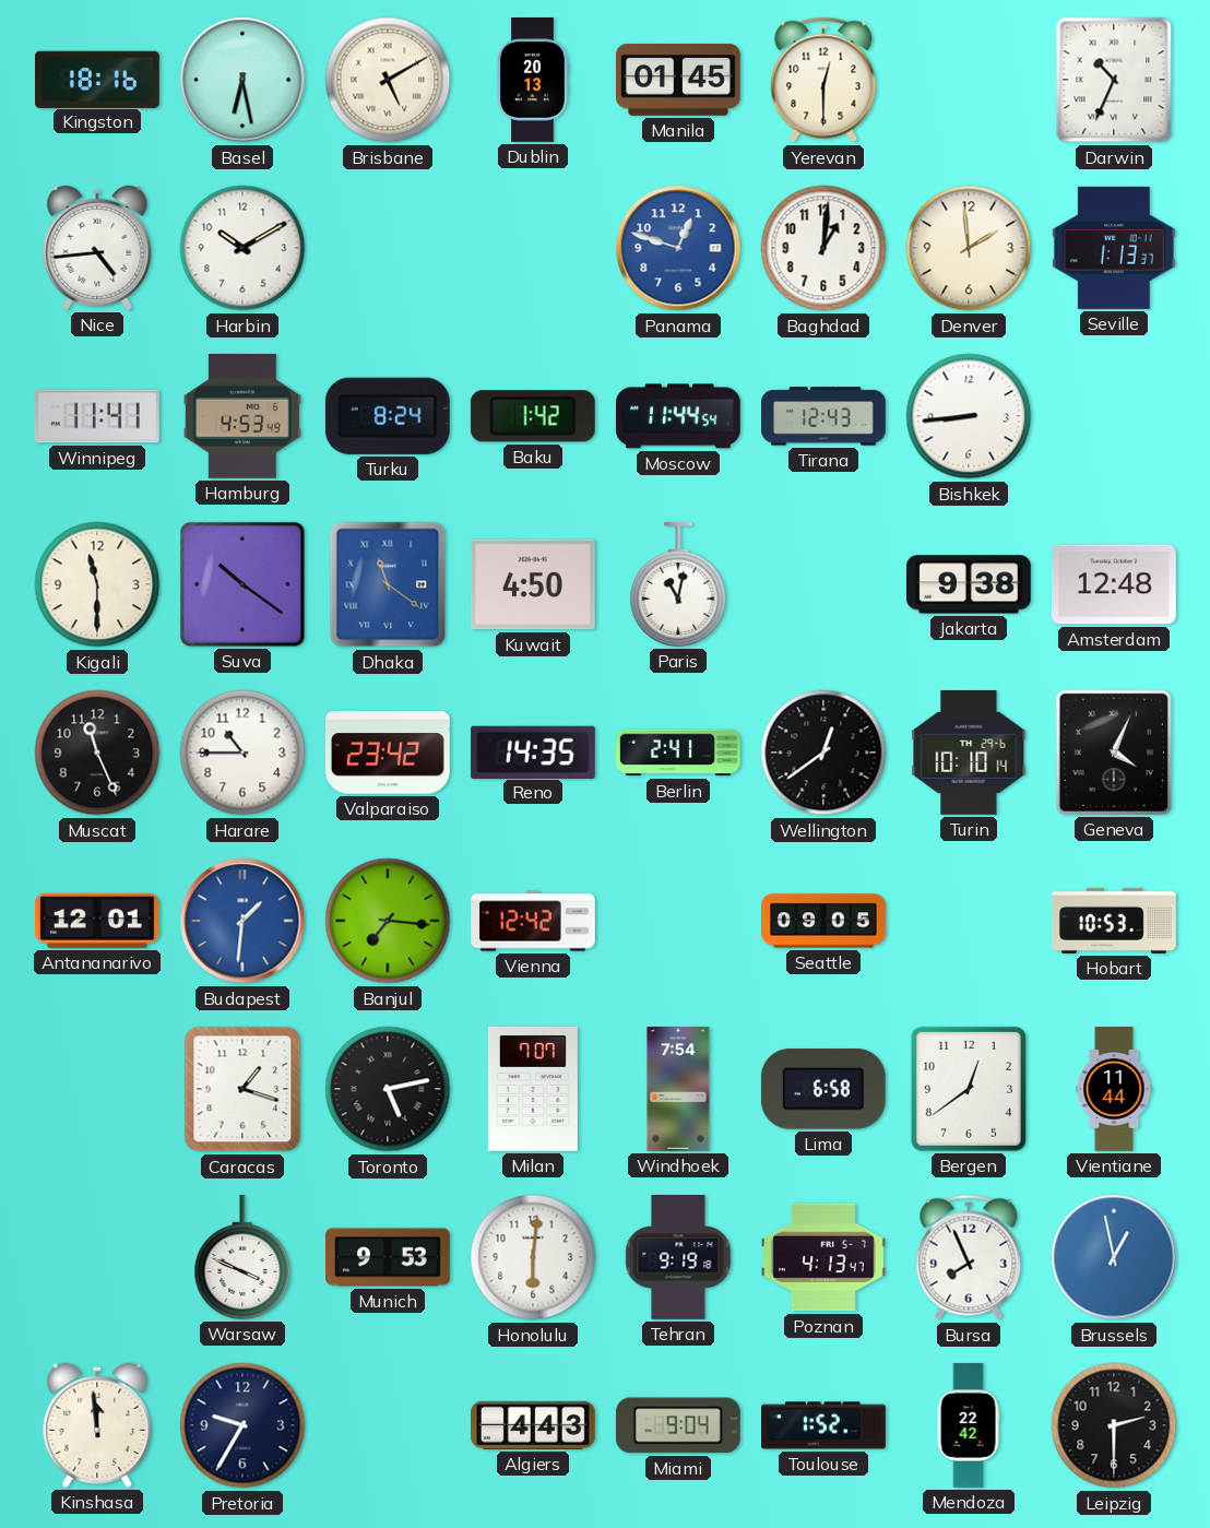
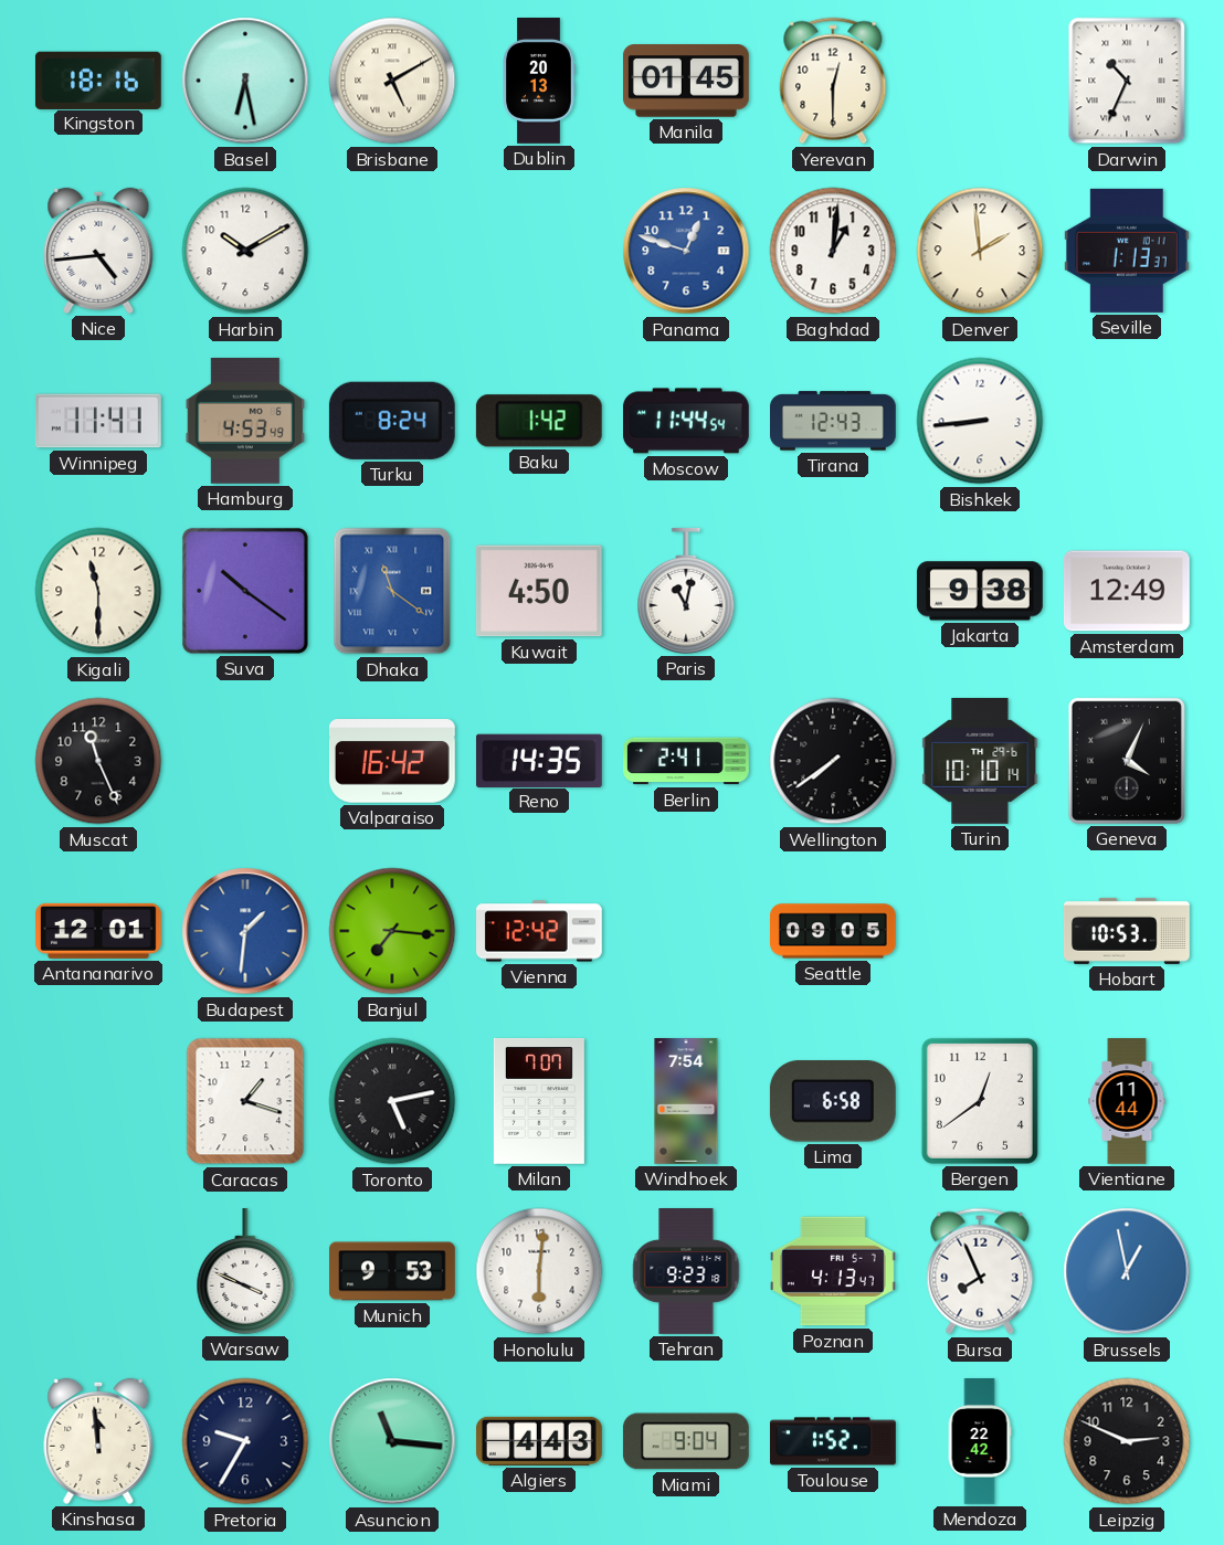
Amsterdam: 12:48 -> 12:49 (1127, 591)
Harare: 10:45 -> none (242, 753)
Valparaiso: 23:42 -> 16:42 (392, 761)
Wellington: 12:39 -> 7:39 (833, 761)
Tehran: 9:19 -> 9:23 (686, 1272)
Asuncion: none -> 11:16 (392, 1441)
Leipzig: 2:30 -> 2:49 (1127, 1441)
